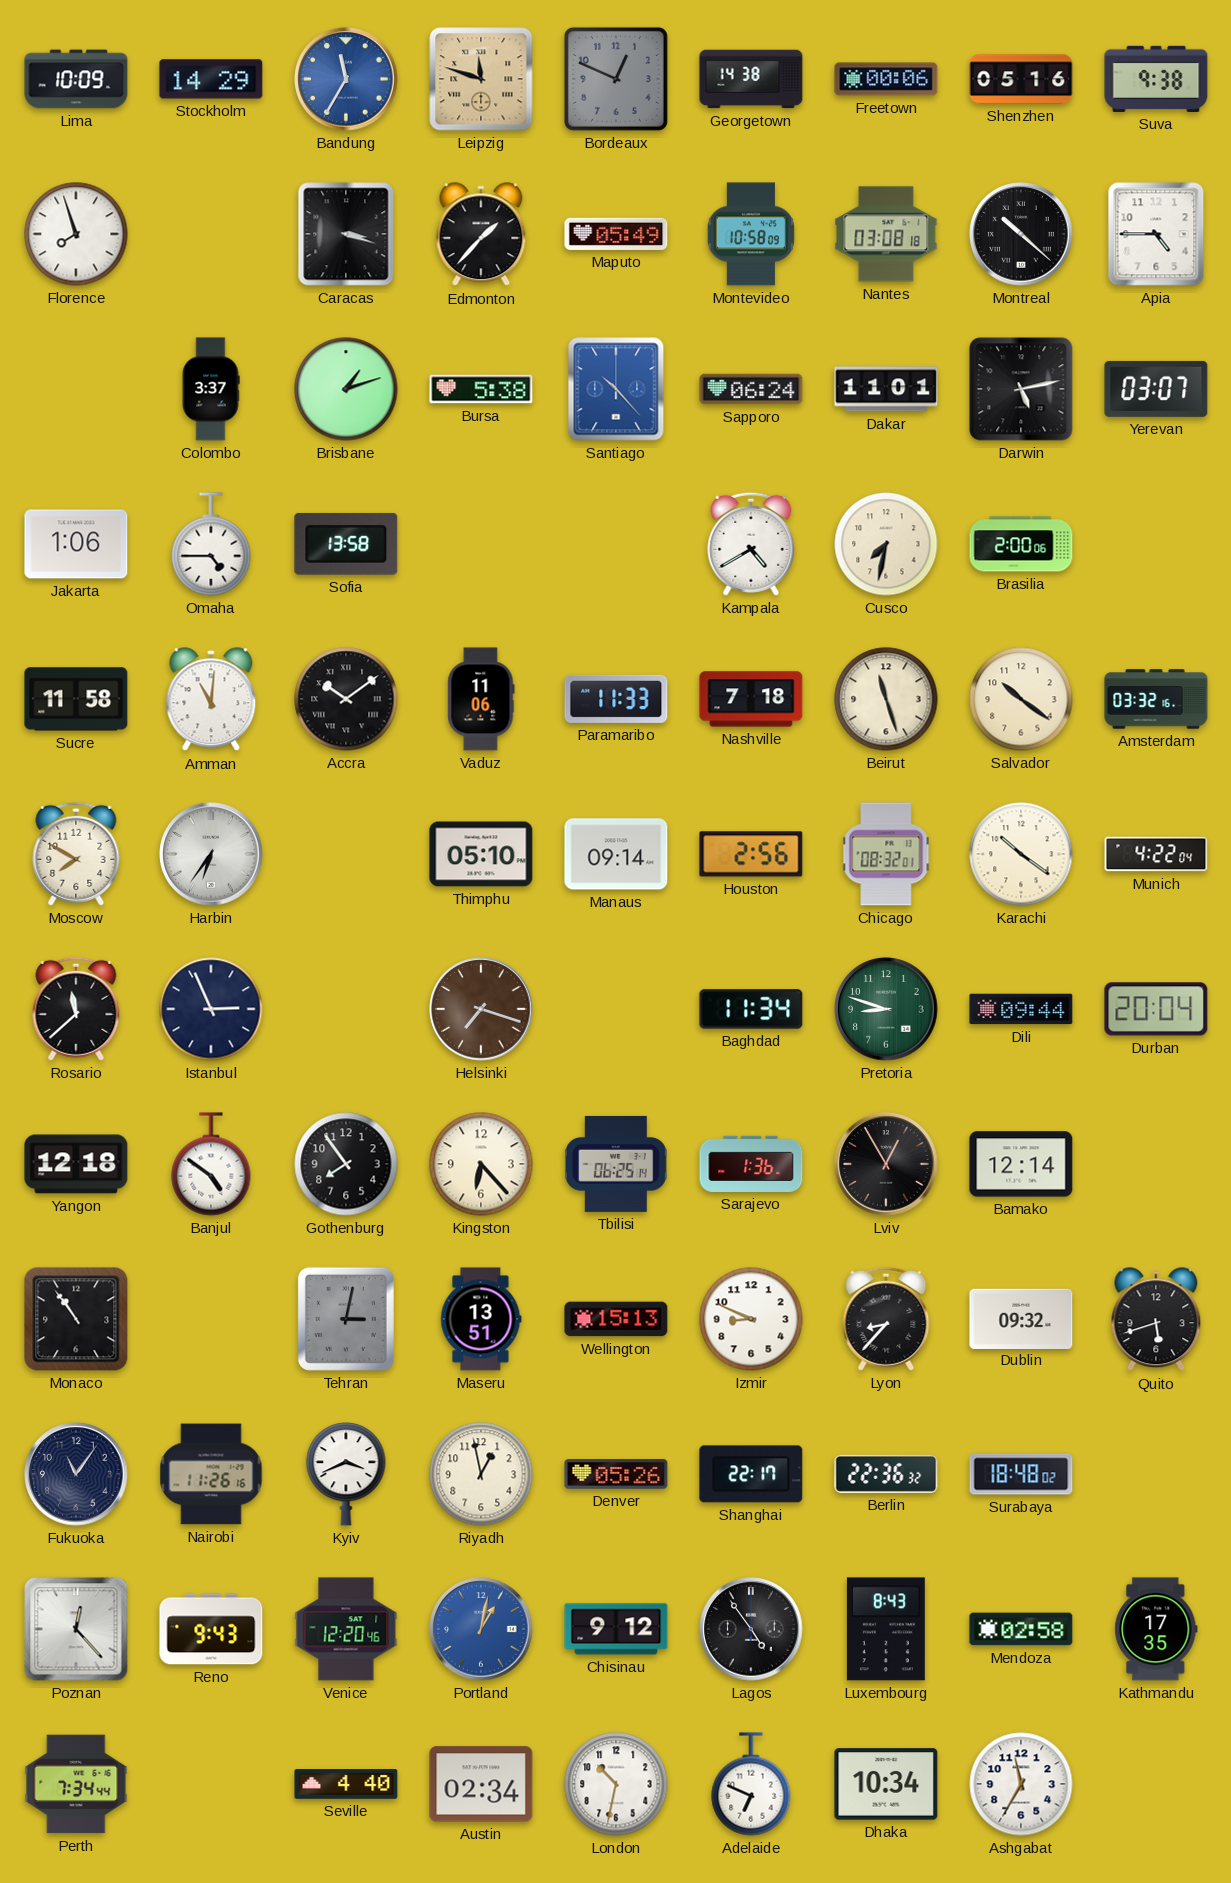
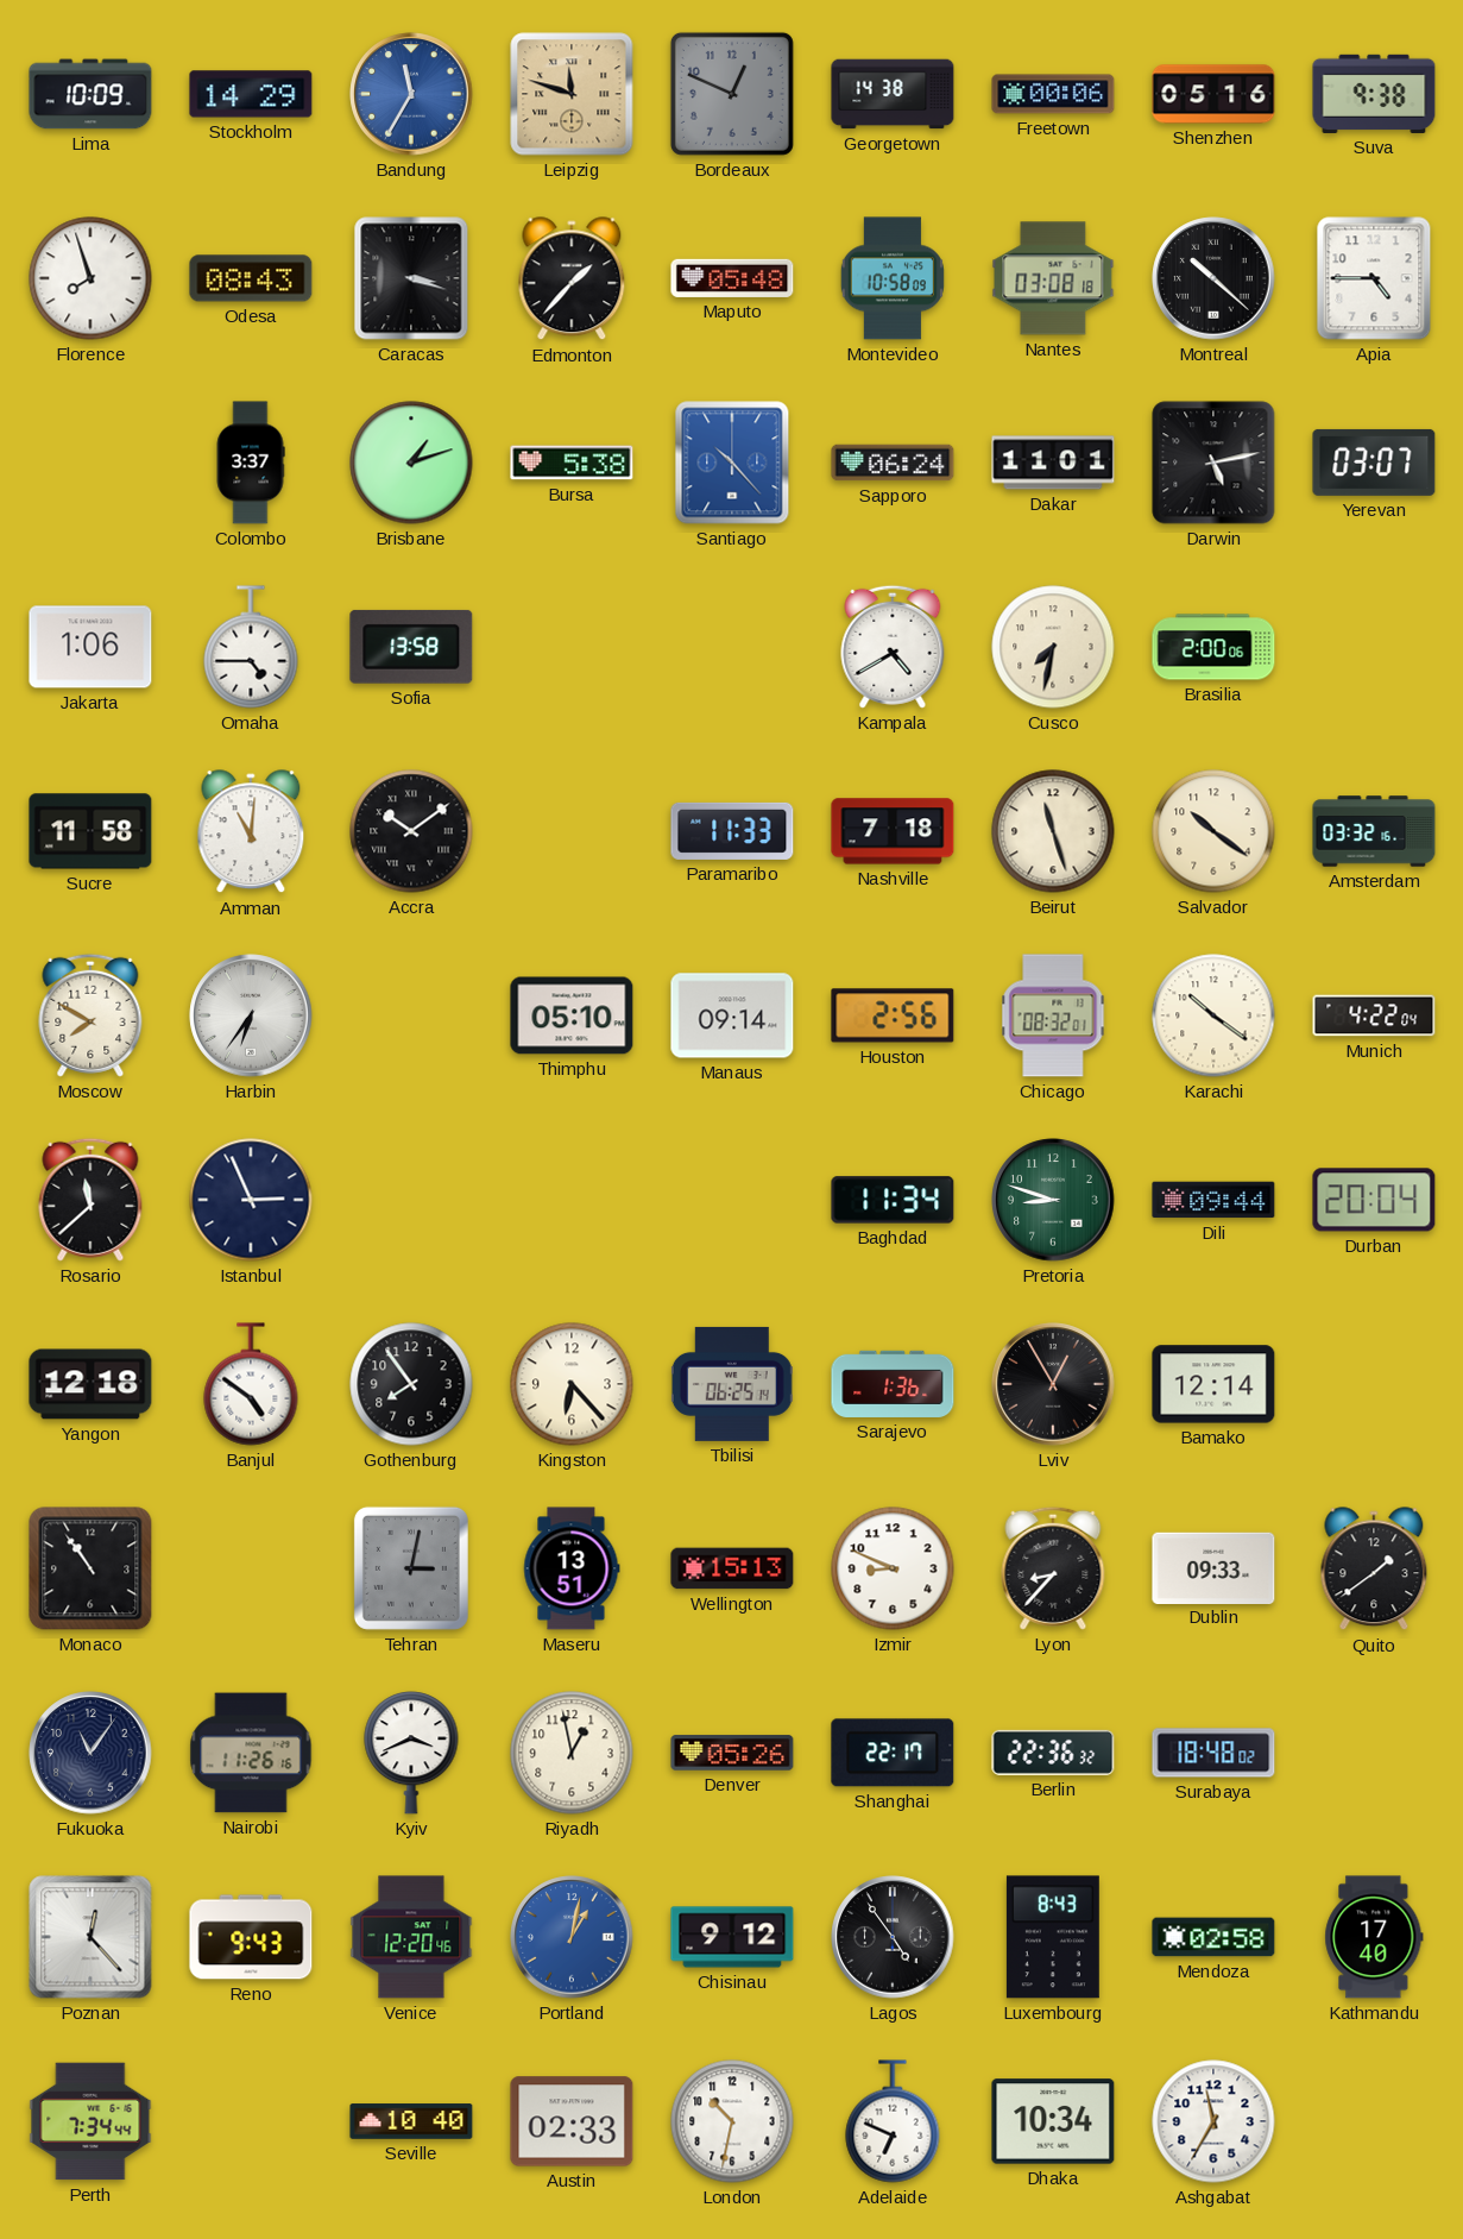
Odesa: none -> 08:43 (251, 278)
Maputo: 05:49 -> 05:48 (732, 278)
Vaduz: 11:06 -> none (481, 699)
Helsinki: 7:18 -> none (481, 1009)
Dublin: 09:32 -> 09:33 (1213, 1567)
Quito: 5:42 -> 1:39 (1374, 1570)
Kathmandu: 17:35 -> 17:40 (1374, 1937)
Seville: 4:40 -> 10:40 (411, 2121)
Austin: 02:34 -> 02:33 (572, 2121)
